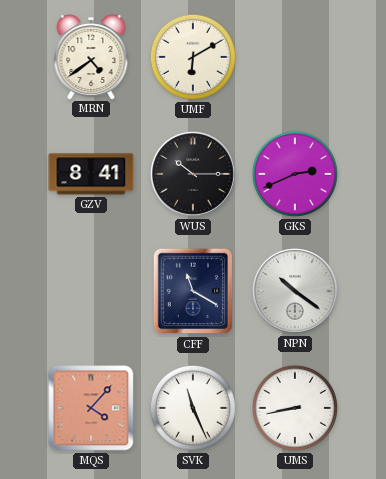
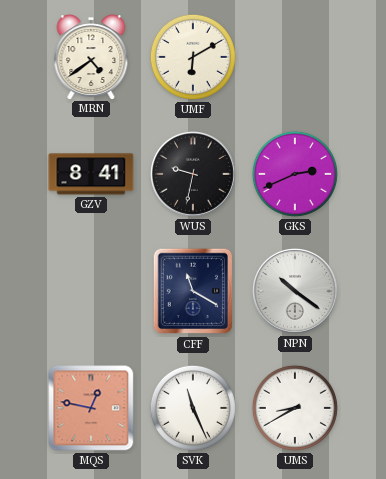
WUS: 10:15 -> 9:32 (193, 174)
MQS: 4:07 -> 12:47 (91, 408)
UMS: 8:43 -> 8:40 (295, 408)
